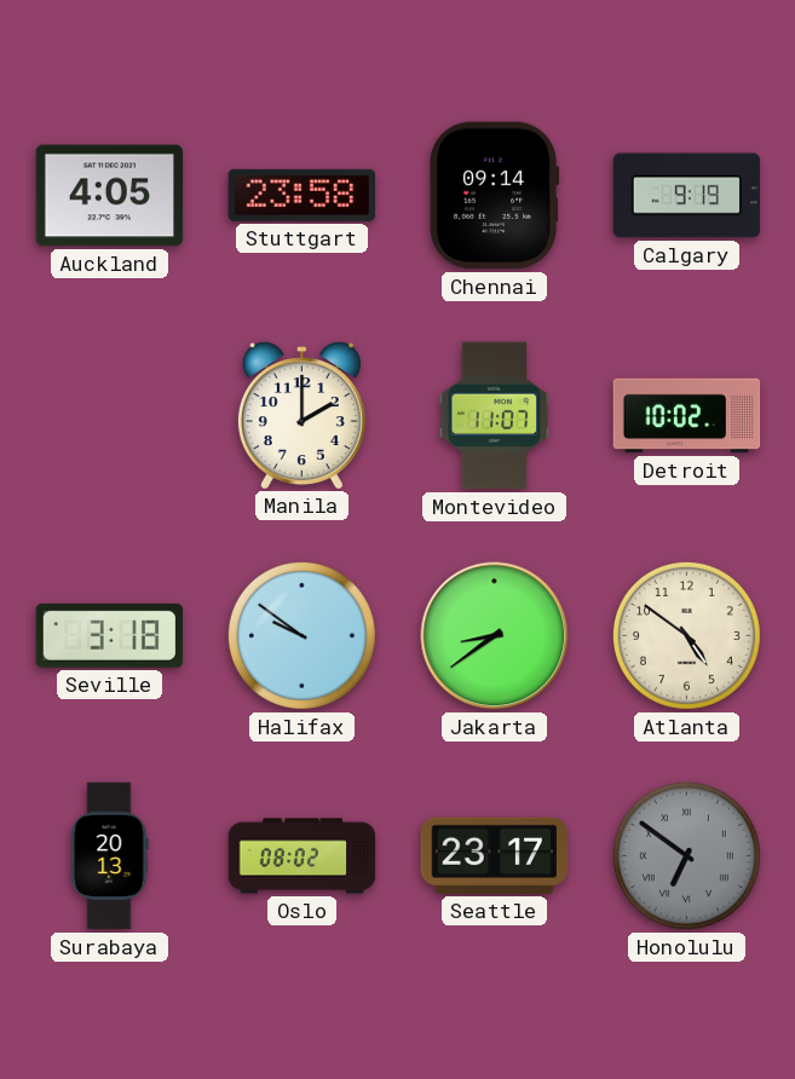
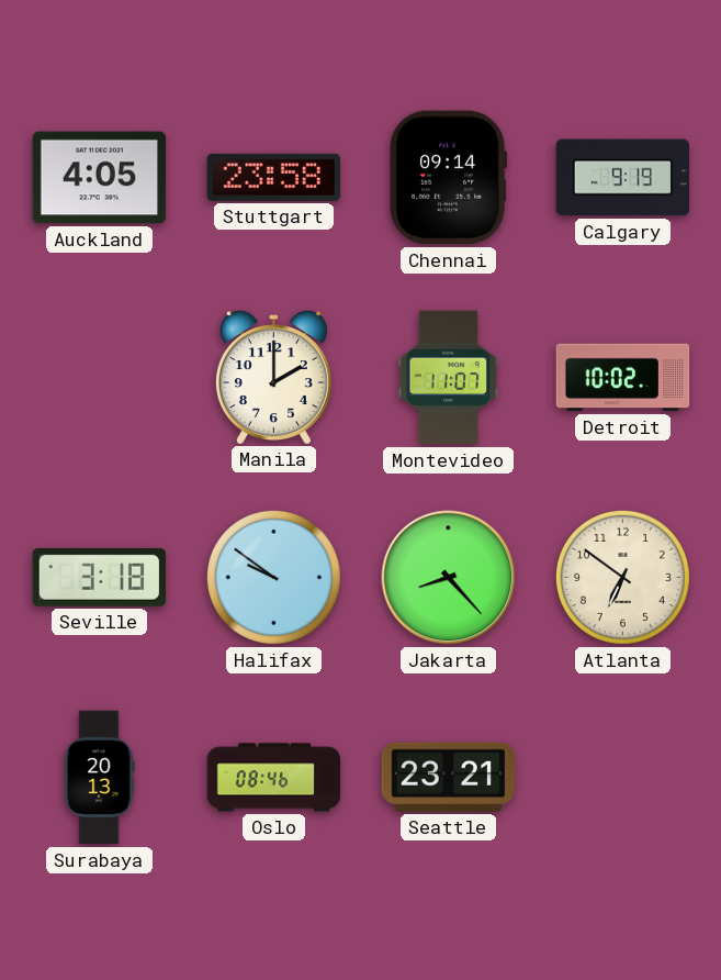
Jakarta: 8:39 -> 8:23 (449, 578)
Atlanta: 4:51 -> 6:51 (622, 577)
Oslo: 08:02 -> 08:46 (274, 778)
Seattle: 23:17 -> 23:21 (449, 777)
Honolulu: 6:51 -> none (686, 855)
